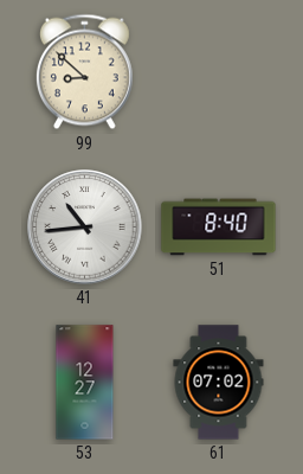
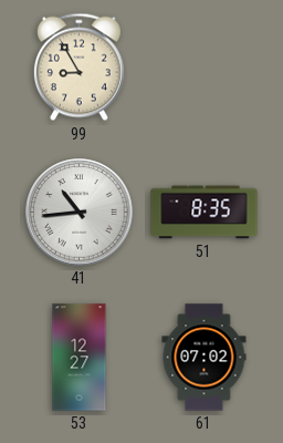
99: 8:52 -> 8:55 (78, 68)
51: 8:40 -> 8:35 (205, 213)
